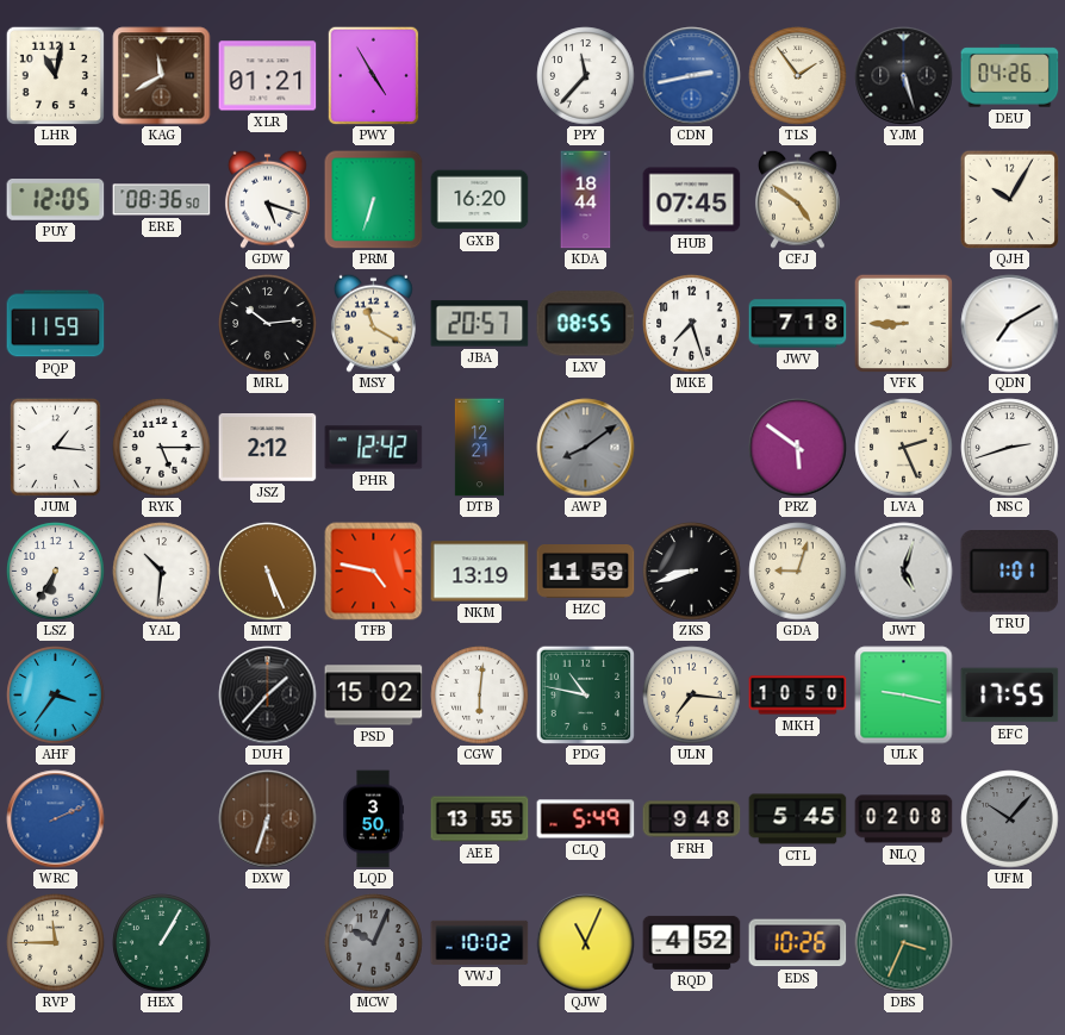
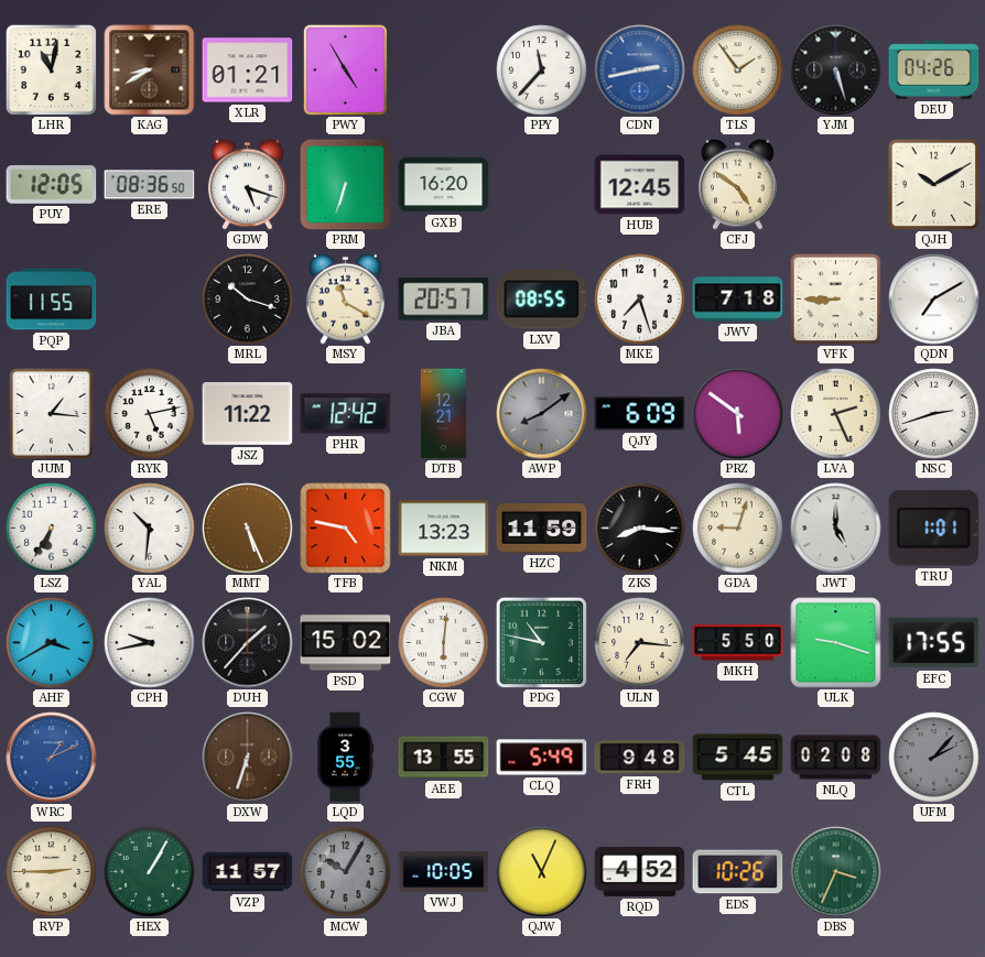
KAG: 11:40 -> 8:40 (150, 70)
KDA: 18:44 -> none (586, 200)
HUB: 07:45 -> 12:45 (640, 185)
QJH: 10:05 -> 10:10 (933, 184)
PQP: 11:59 -> 11:55 (52, 300)
MRL: 10:14 -> 10:18 (248, 300)
RYK: 5:15 -> 5:13 (150, 414)
JSZ: 2:12 -> 11:22 (248, 414)
QJY: none -> 6:09 (640, 414)
NKM: 13:19 -> 13:23 (444, 529)
ZKS: 8:42 -> 8:16 (640, 529)
JWT: 5:03 -> 5:00 (836, 529)
AHF: 3:36 -> 3:40 (52, 643)
CPH: none -> 9:43 (150, 643)
MKH: 10:50 -> 5:50 (738, 643)
ULK: 9:17 -> 9:18 (836, 643)
WRC: 2:11 -> 1:11 (52, 758)
LQD: 3:50 -> 3:55 (346, 758)
UFM: 10:07 -> 2:07 (934, 758)
RVP: 11:45 -> 2:45 (52, 872)
VZP: none -> 11:57 (248, 872)
MCW: 10:04 -> 10:05 (346, 872)
VWJ: 10:02 -> 10:05 (444, 871)
